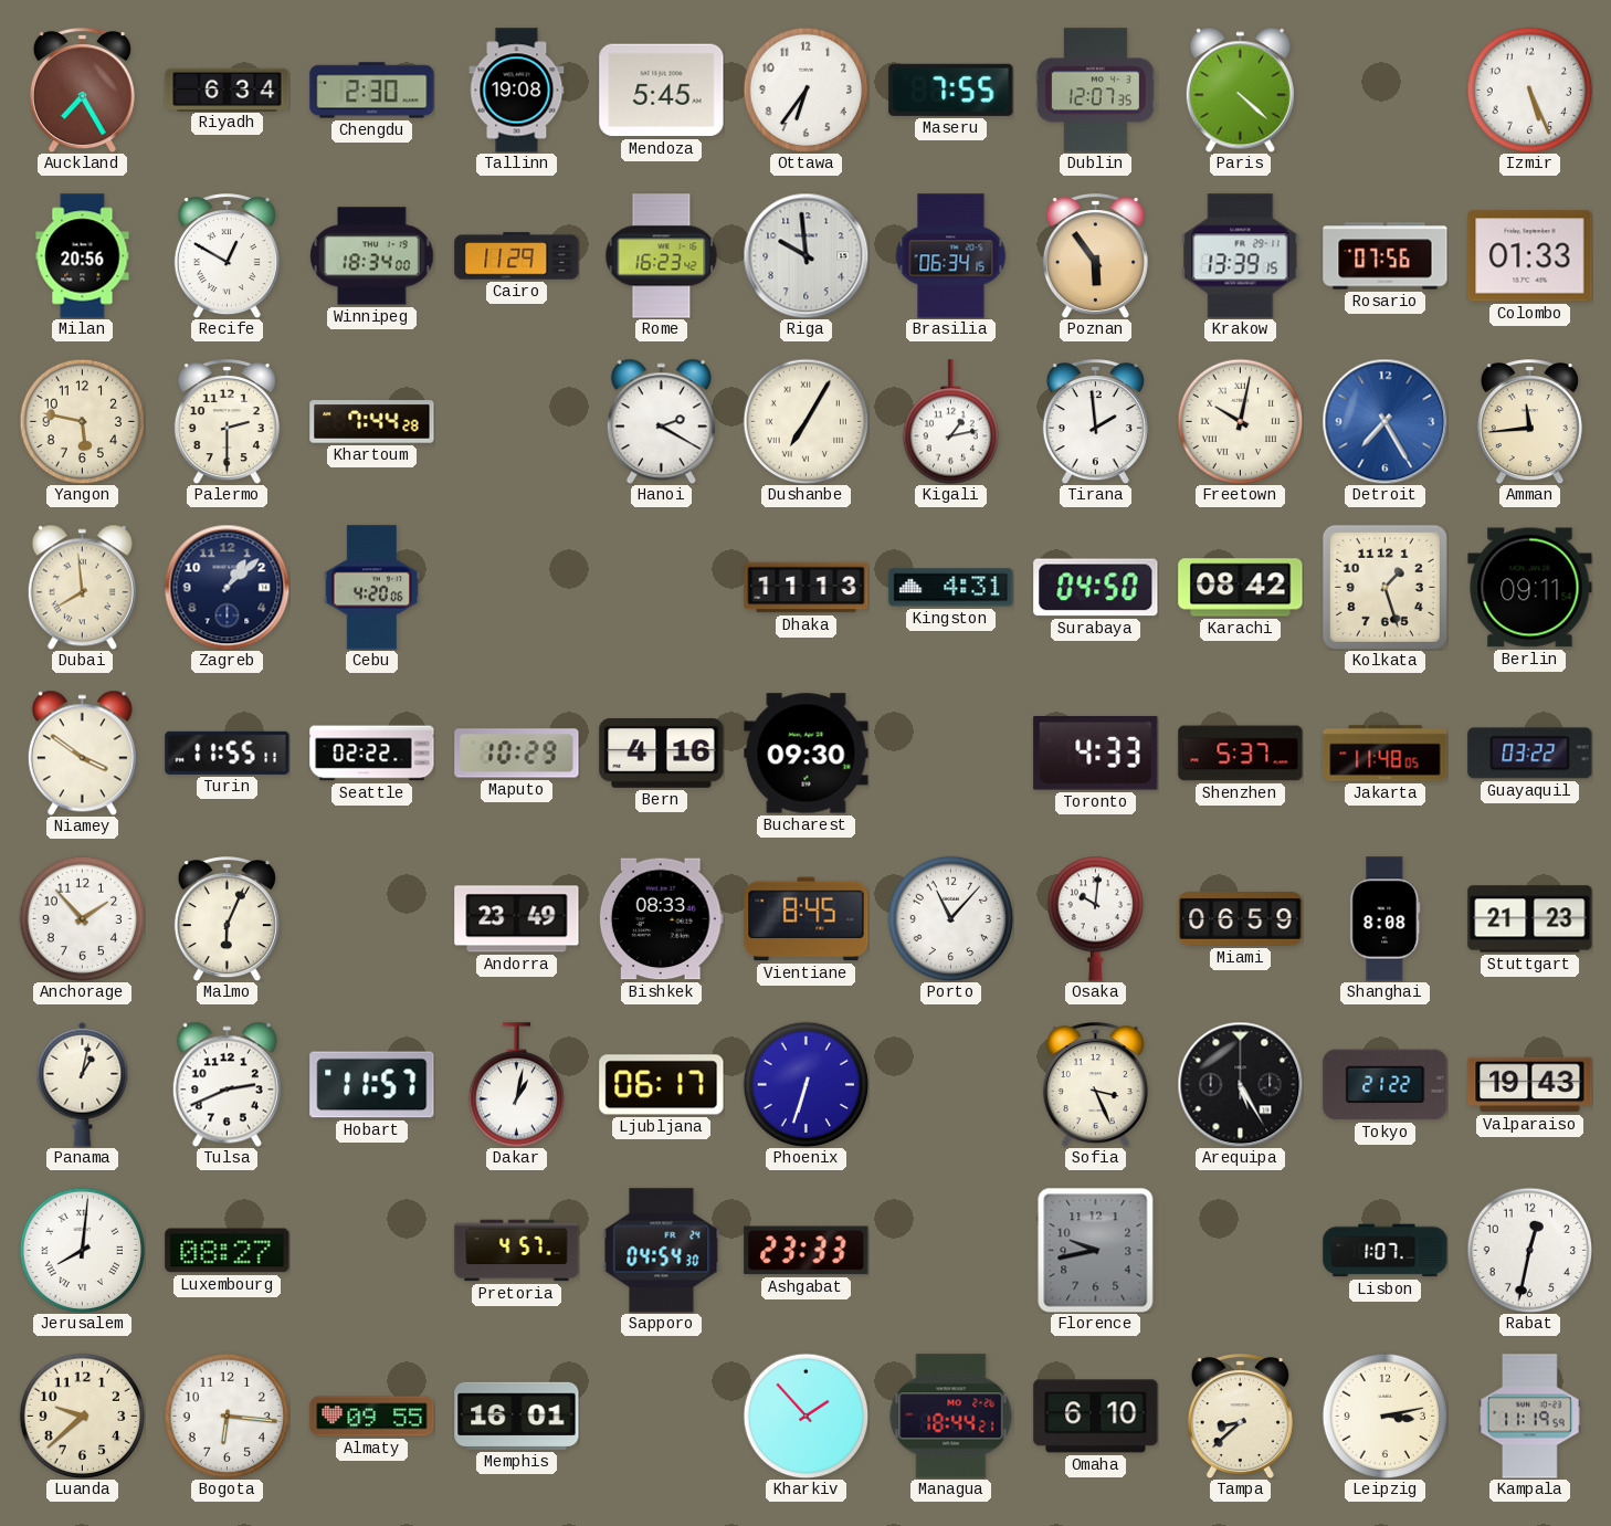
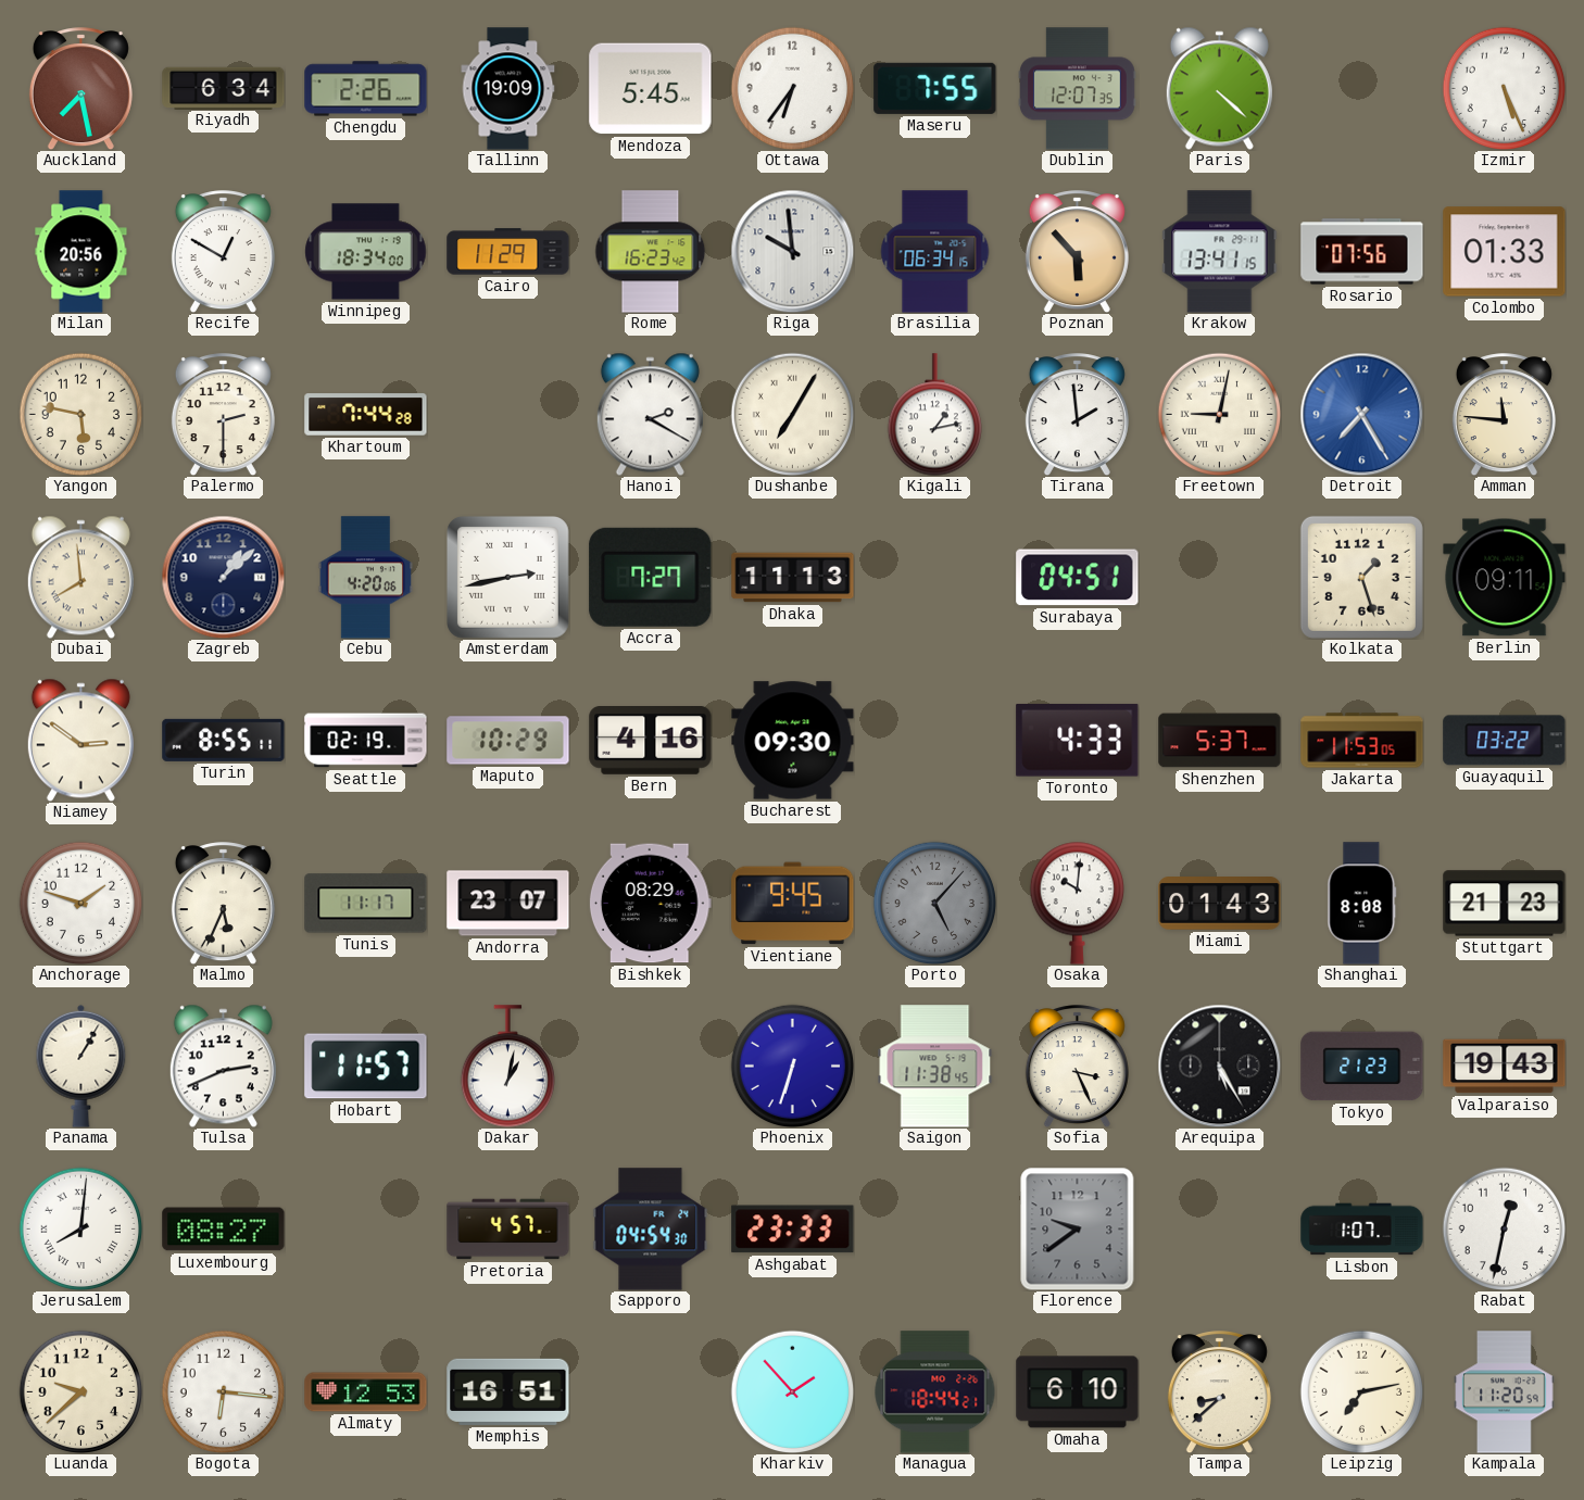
Auckland: 7:25 -> 7:28 (80, 89)
Chengdu: 2:30 -> 2:26 (366, 89)
Tallinn: 19:08 -> 19:09 (508, 89)
Poznan: 5:54 -> 5:53 (1077, 252)
Krakow: 13:39 -> 13:41 (1220, 252)
Freetown: 10:02 -> 9:02 (1219, 414)
Amman: 11:44 -> 11:46 (1504, 415)
Amsterdam: none -> 2:43 (507, 577)
Accra: none -> 7:27 (651, 577)
Kingston: 4:31 -> none (951, 588)
Surabaya: 04:50 -> 04:51 (1078, 578)
Karachi: 08:42 -> none (1241, 588)
Niamey: 3:51 -> 2:51 (80, 740)
Turin: 11:55 -> 8:55 (224, 740)
Seattle: 02:22 -> 02:19 (366, 741)
Jakarta: 11:48 -> 11:53 (1362, 741)
Anchorage: 1:53 -> 1:48 (80, 903)
Malmo: 6:04 -> 5:34 (223, 904)
Tunis: none -> 11:17 (366, 904)
Andorra: 23:49 -> 23:07 (508, 904)
Bishkek: 08:33 -> 08:29 (650, 904)
Vientiane: 8:45 -> 9:45 (793, 904)
Porto: 11:07 -> 5:07 (934, 903)
Porto dial: white -> grey (934, 903)
Miami: 06:59 -> 01:43 (1220, 904)
Panama: 1:02 -> 1:05 (81, 1066)
Ljubljana: 06:17 -> none (662, 1085)
Saigon: none -> 11:38 (935, 1067)
Tokyo: 21:22 -> 21:23 (1362, 1067)
Florence: 9:43 -> 9:39 (1078, 1228)
Almaty: 09:55 -> 12:53 (366, 1392)
Memphis: 16:01 -> 16:51 (508, 1391)
Leipzig: 3:13 -> 7:13 (1361, 1391)
Kampala: 11:19 -> 11:20 (1505, 1392)
